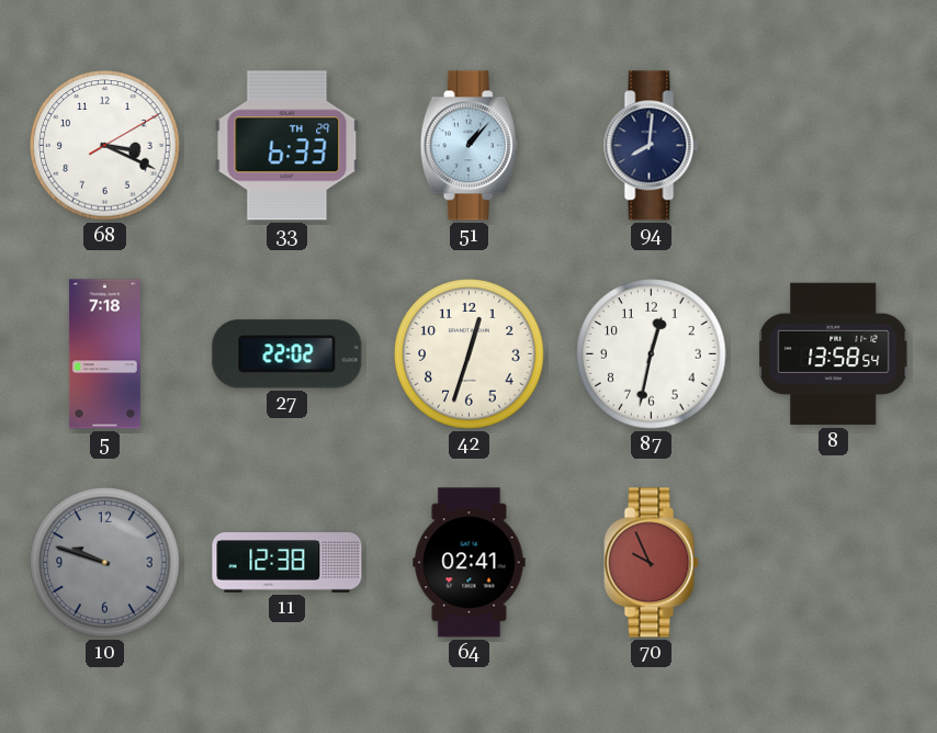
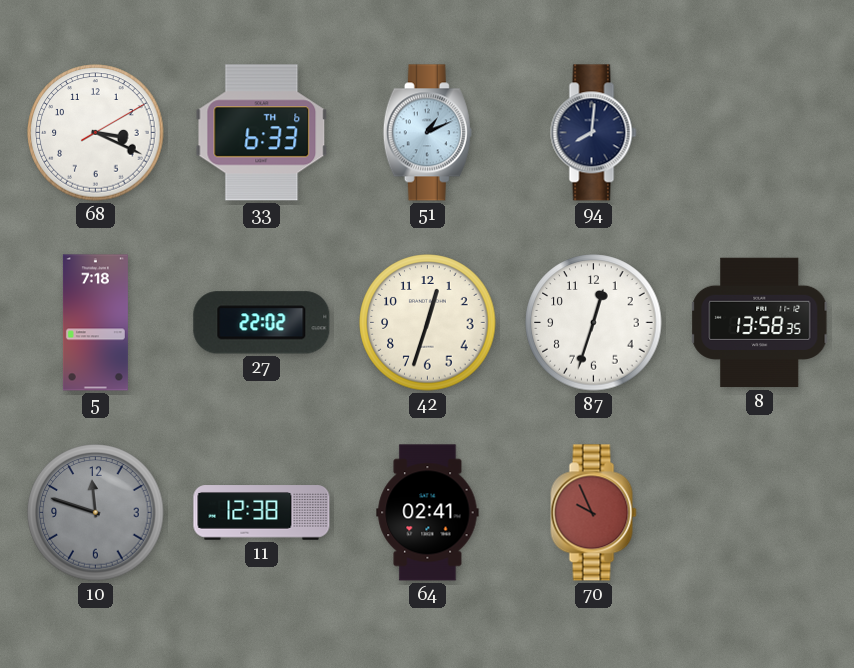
33 date: TH 29 -> TH 6 (262, 133)
51: 1:07 -> 1:11 (427, 133)
87: 12:32 -> 12:33 (594, 323)
8: 13:58:54 -> 13:58:35 (760, 323)
10: 9:48 -> 11:48 (96, 513)
